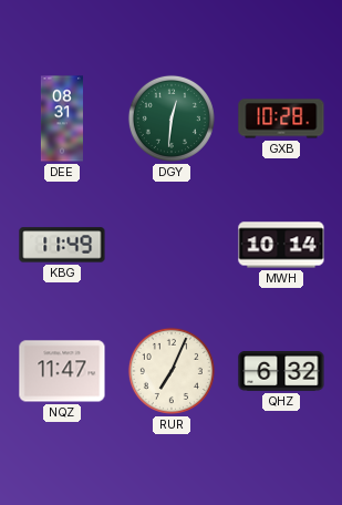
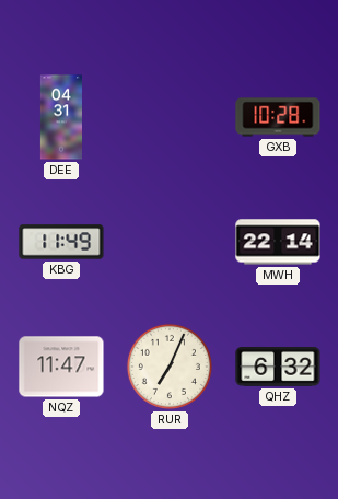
DEE: 08:31 -> 04:31 (61, 117)
DGY: 12:31 -> none (172, 118)
MWH: 10:14 -> 22:14 (278, 242)
